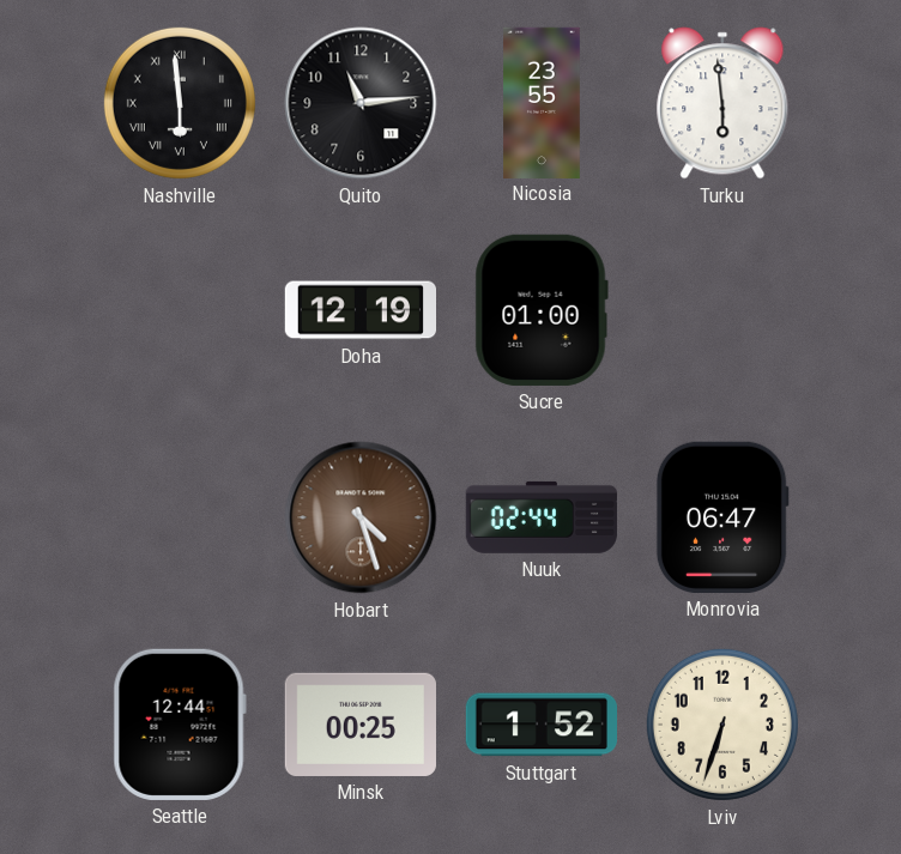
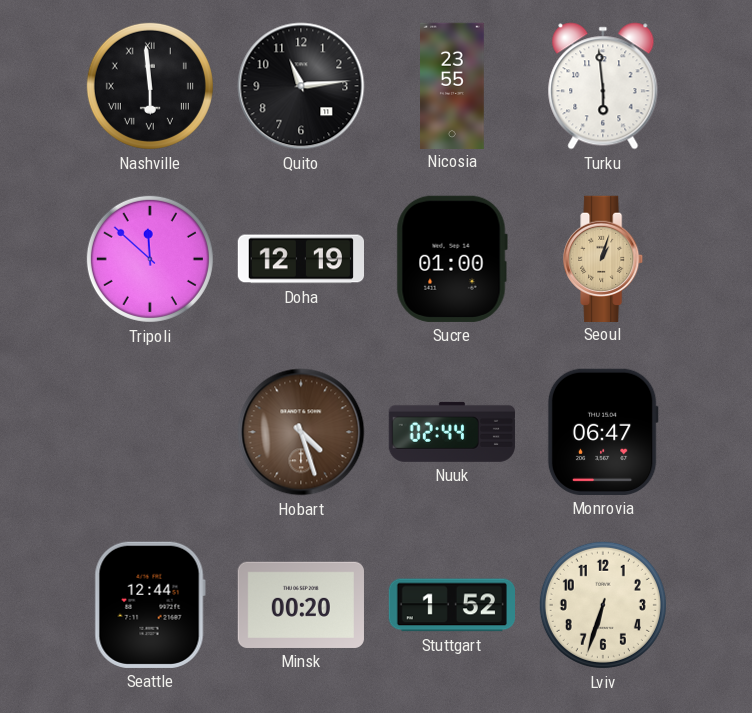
Tripoli: none -> 11:52 (150, 259)
Seoul: none -> 1:03 (604, 258)
Minsk: 00:25 -> 00:20 (301, 605)
